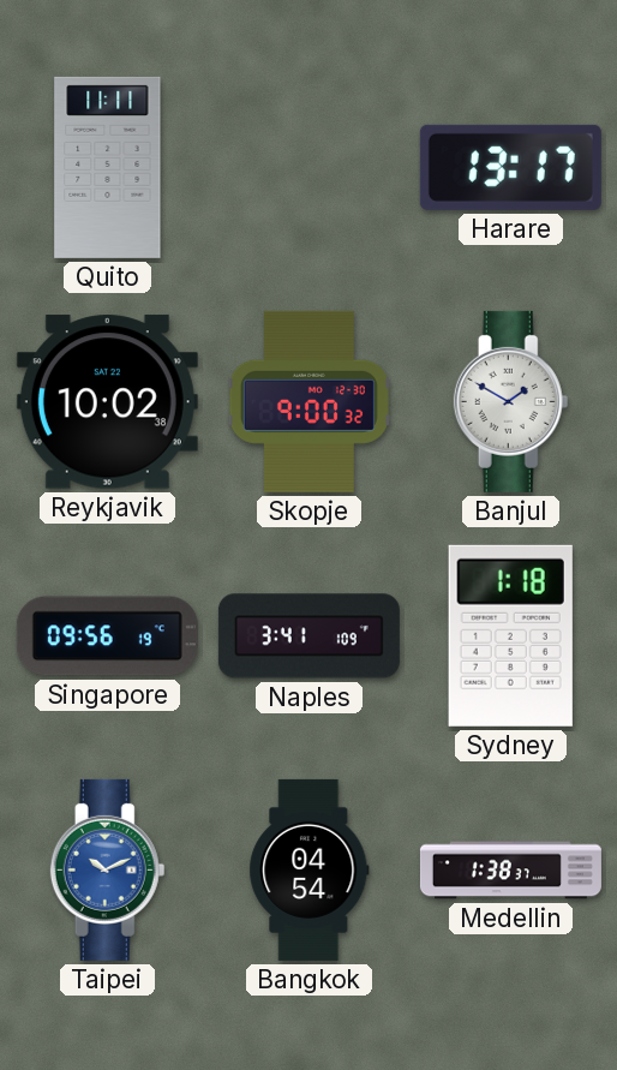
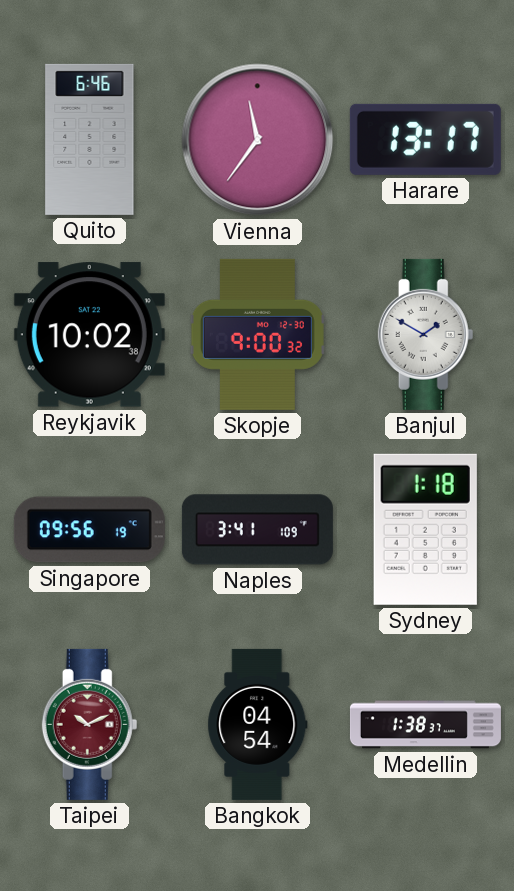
Quito: 11:11 -> 6:46 (90, 139)
Vienna: none -> 11:36 (258, 140)
Taipei dial: blue -> burgundy (90, 724)
